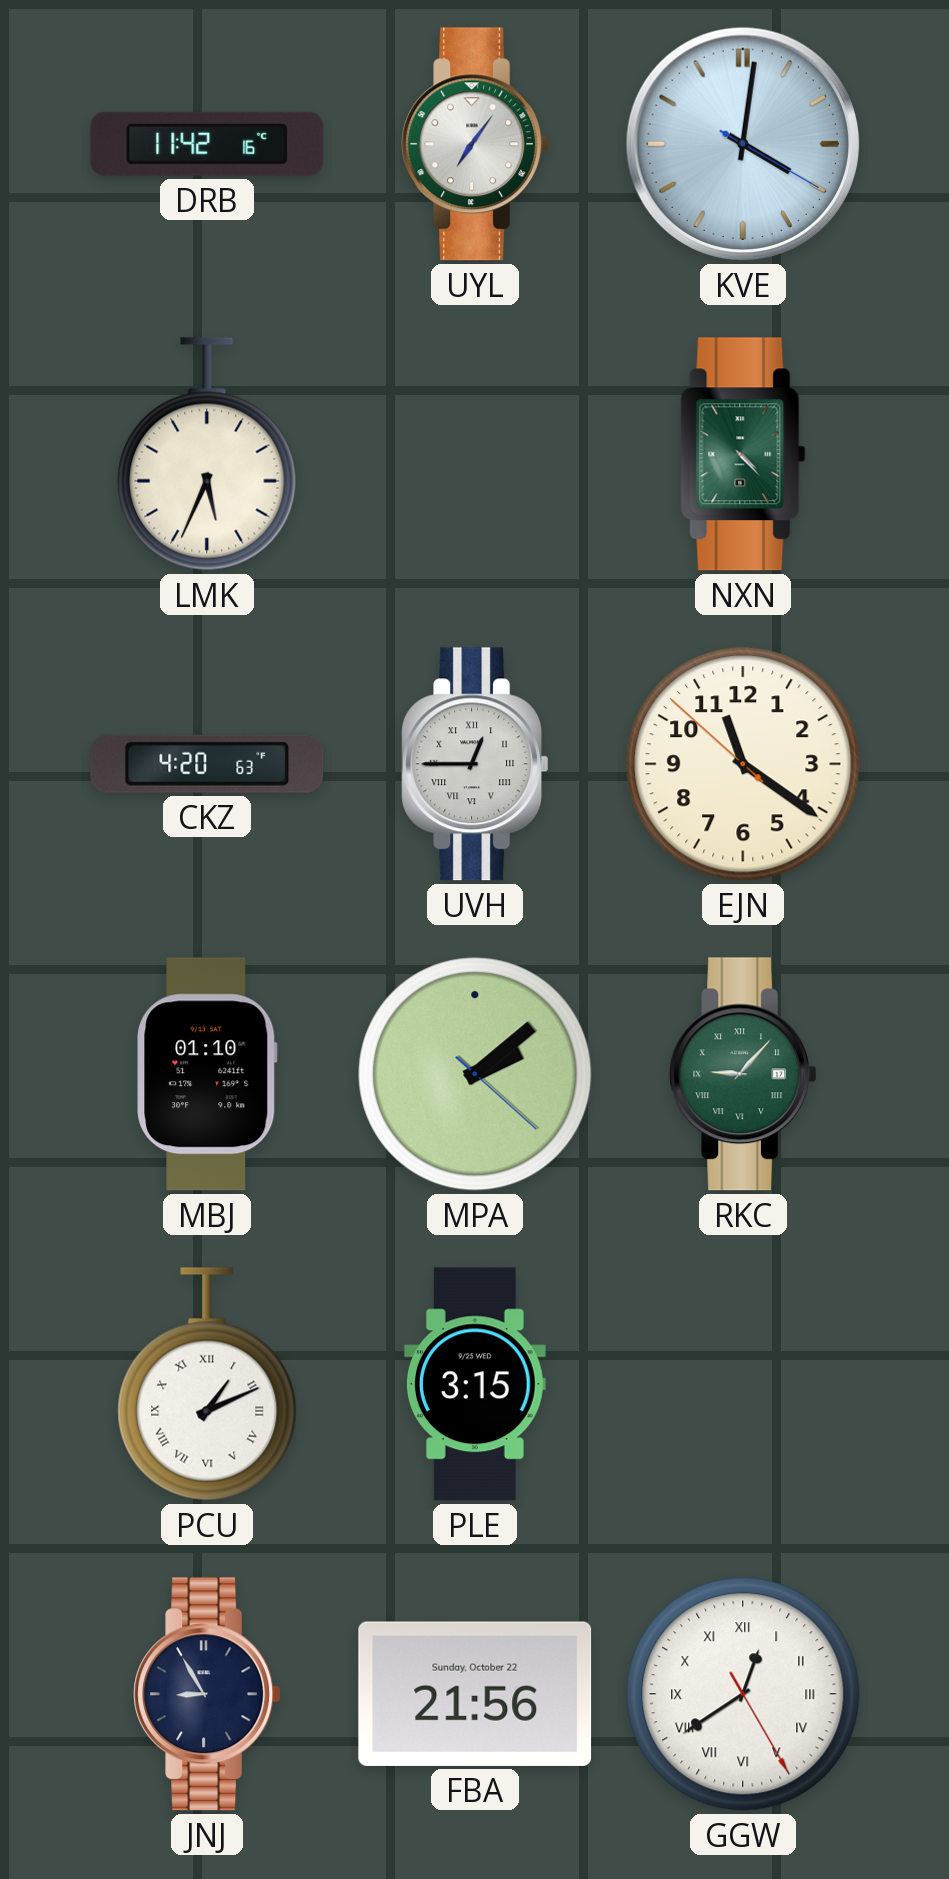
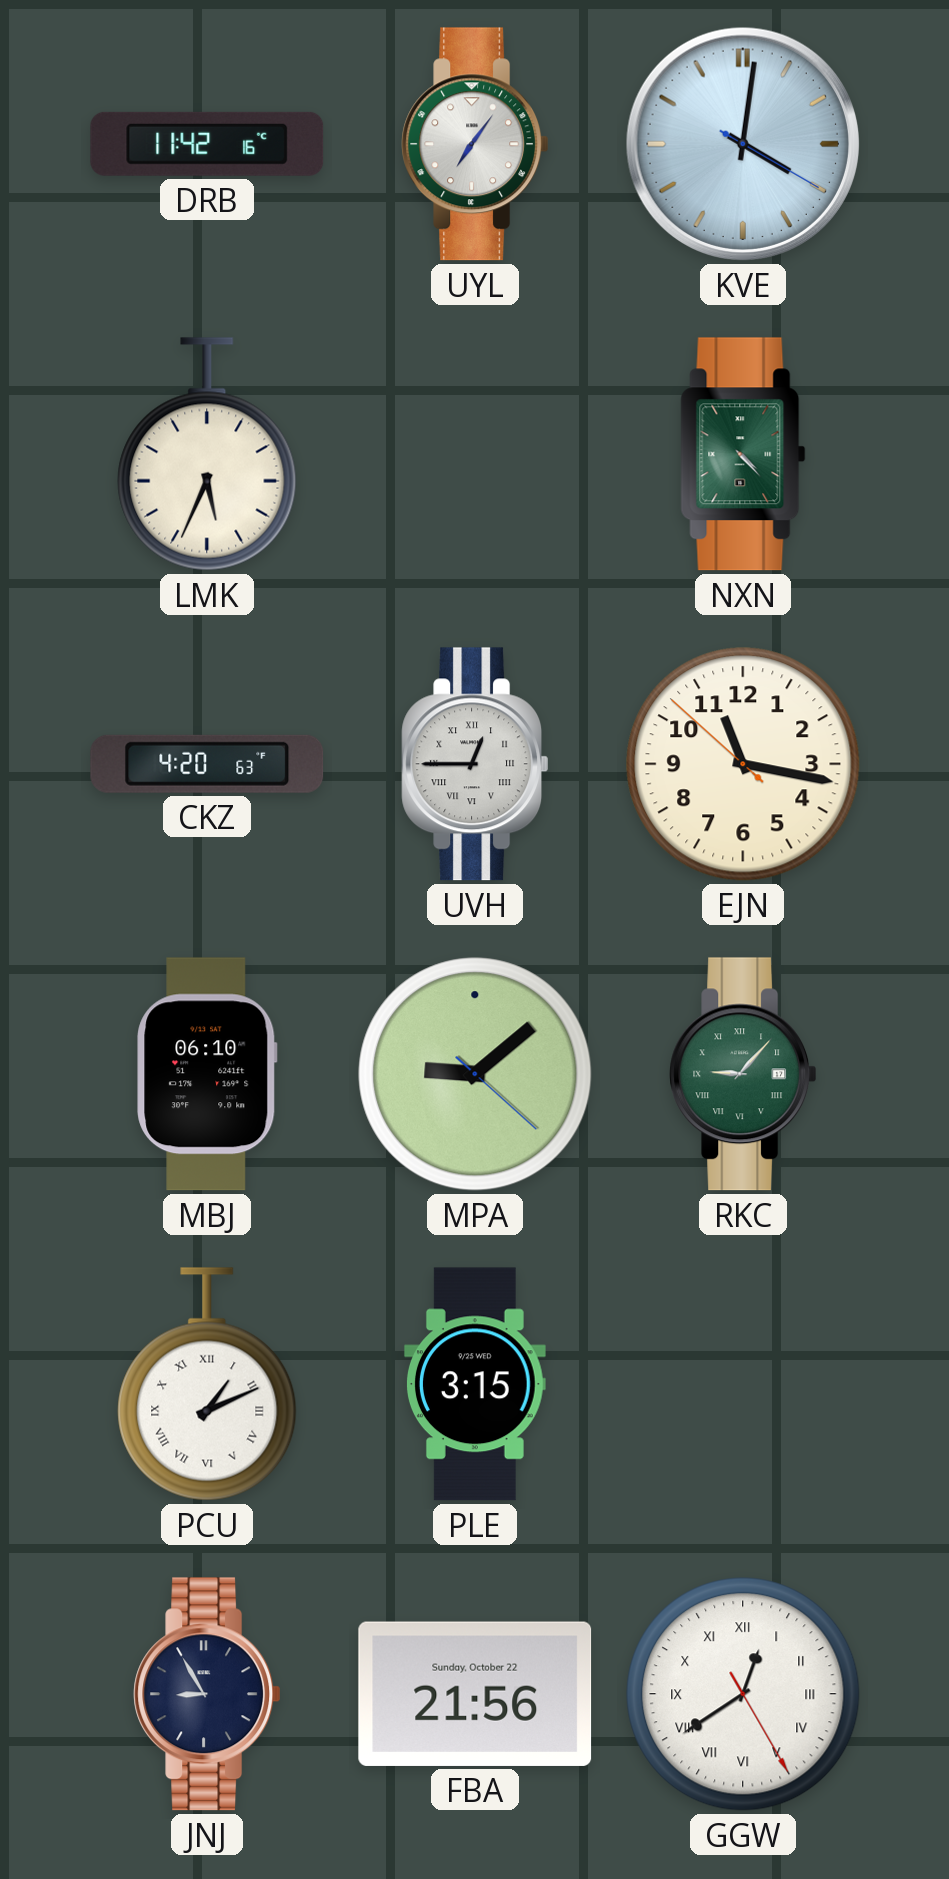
EJN: 11:20 -> 11:16 (743, 764)
MBJ: 01:10 -> 06:10 (207, 1074)
MPA: 2:08 -> 9:08 (475, 1074)
